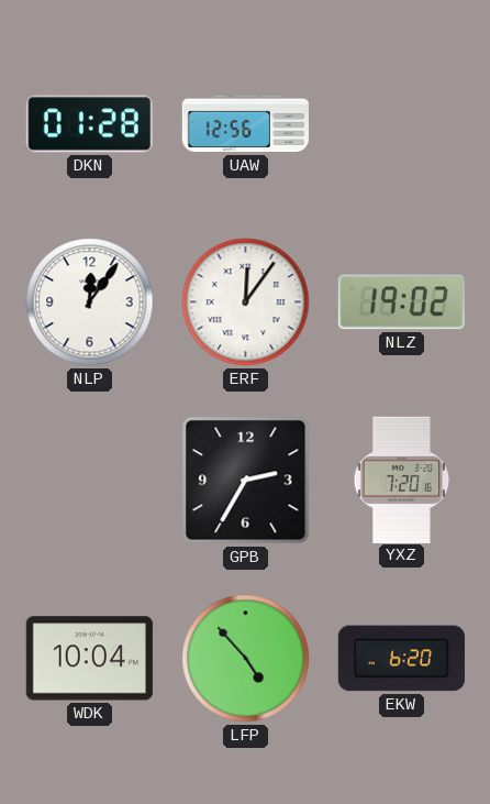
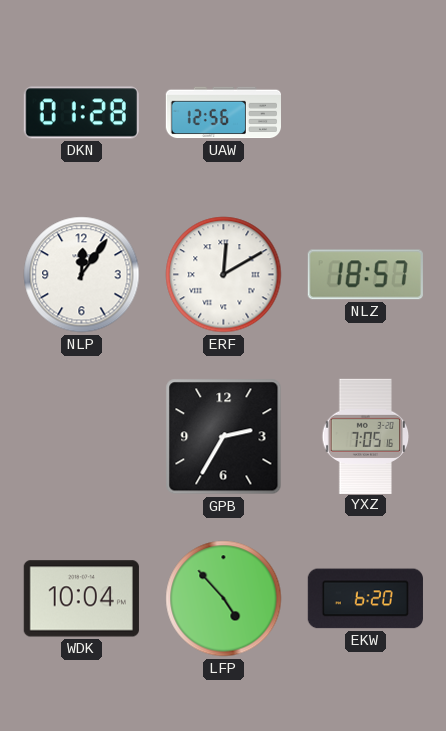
ERF: 12:06 -> 12:10 (224, 275)
NLZ: 19:02 -> 18:57 (365, 275)
YXZ: 7:20 -> 7:05 (366, 436)
